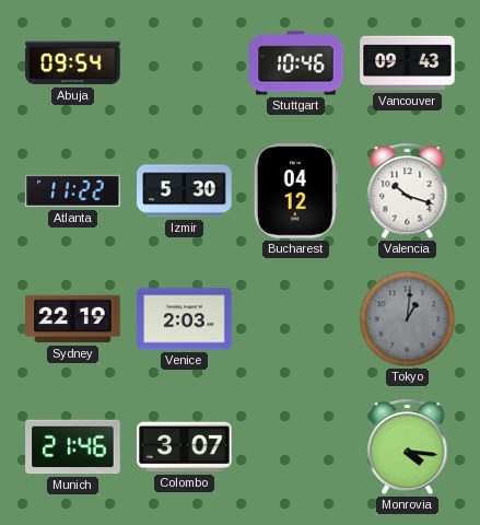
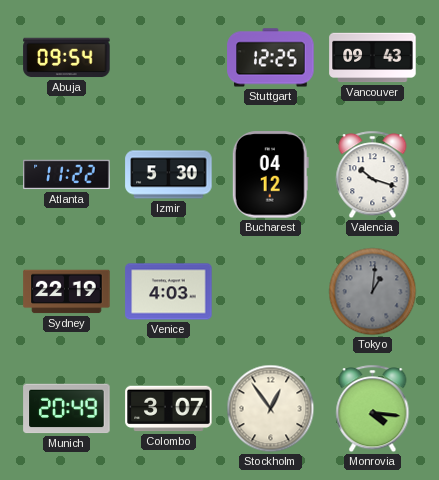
Stuttgart: 10:46 -> 12:25 (271, 58)
Venice: 2:03 -> 4:03 (169, 292)
Munich: 21:46 -> 20:49 (67, 409)
Stockholm: none -> 12:54 (271, 409)
